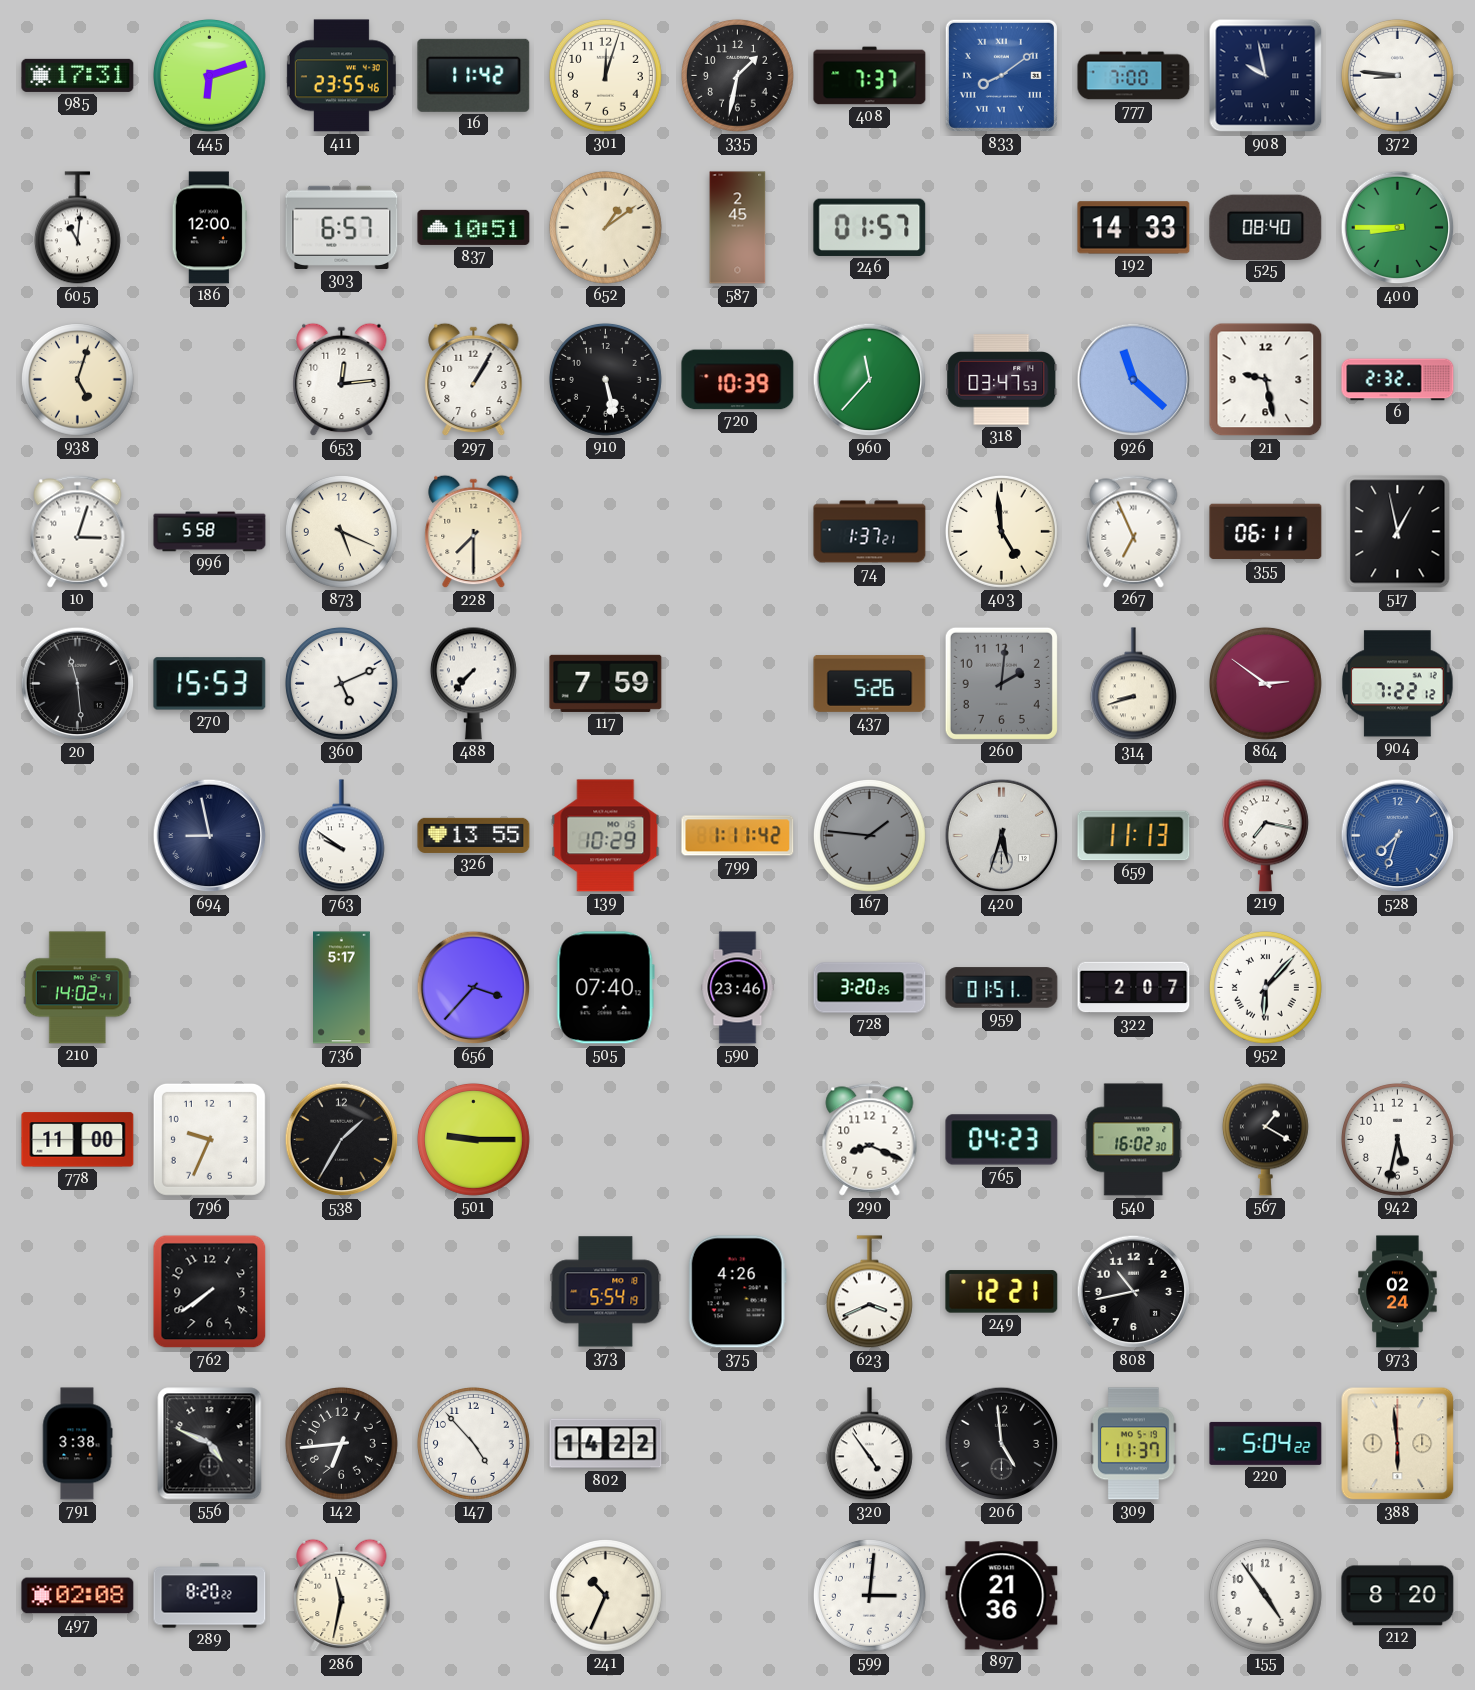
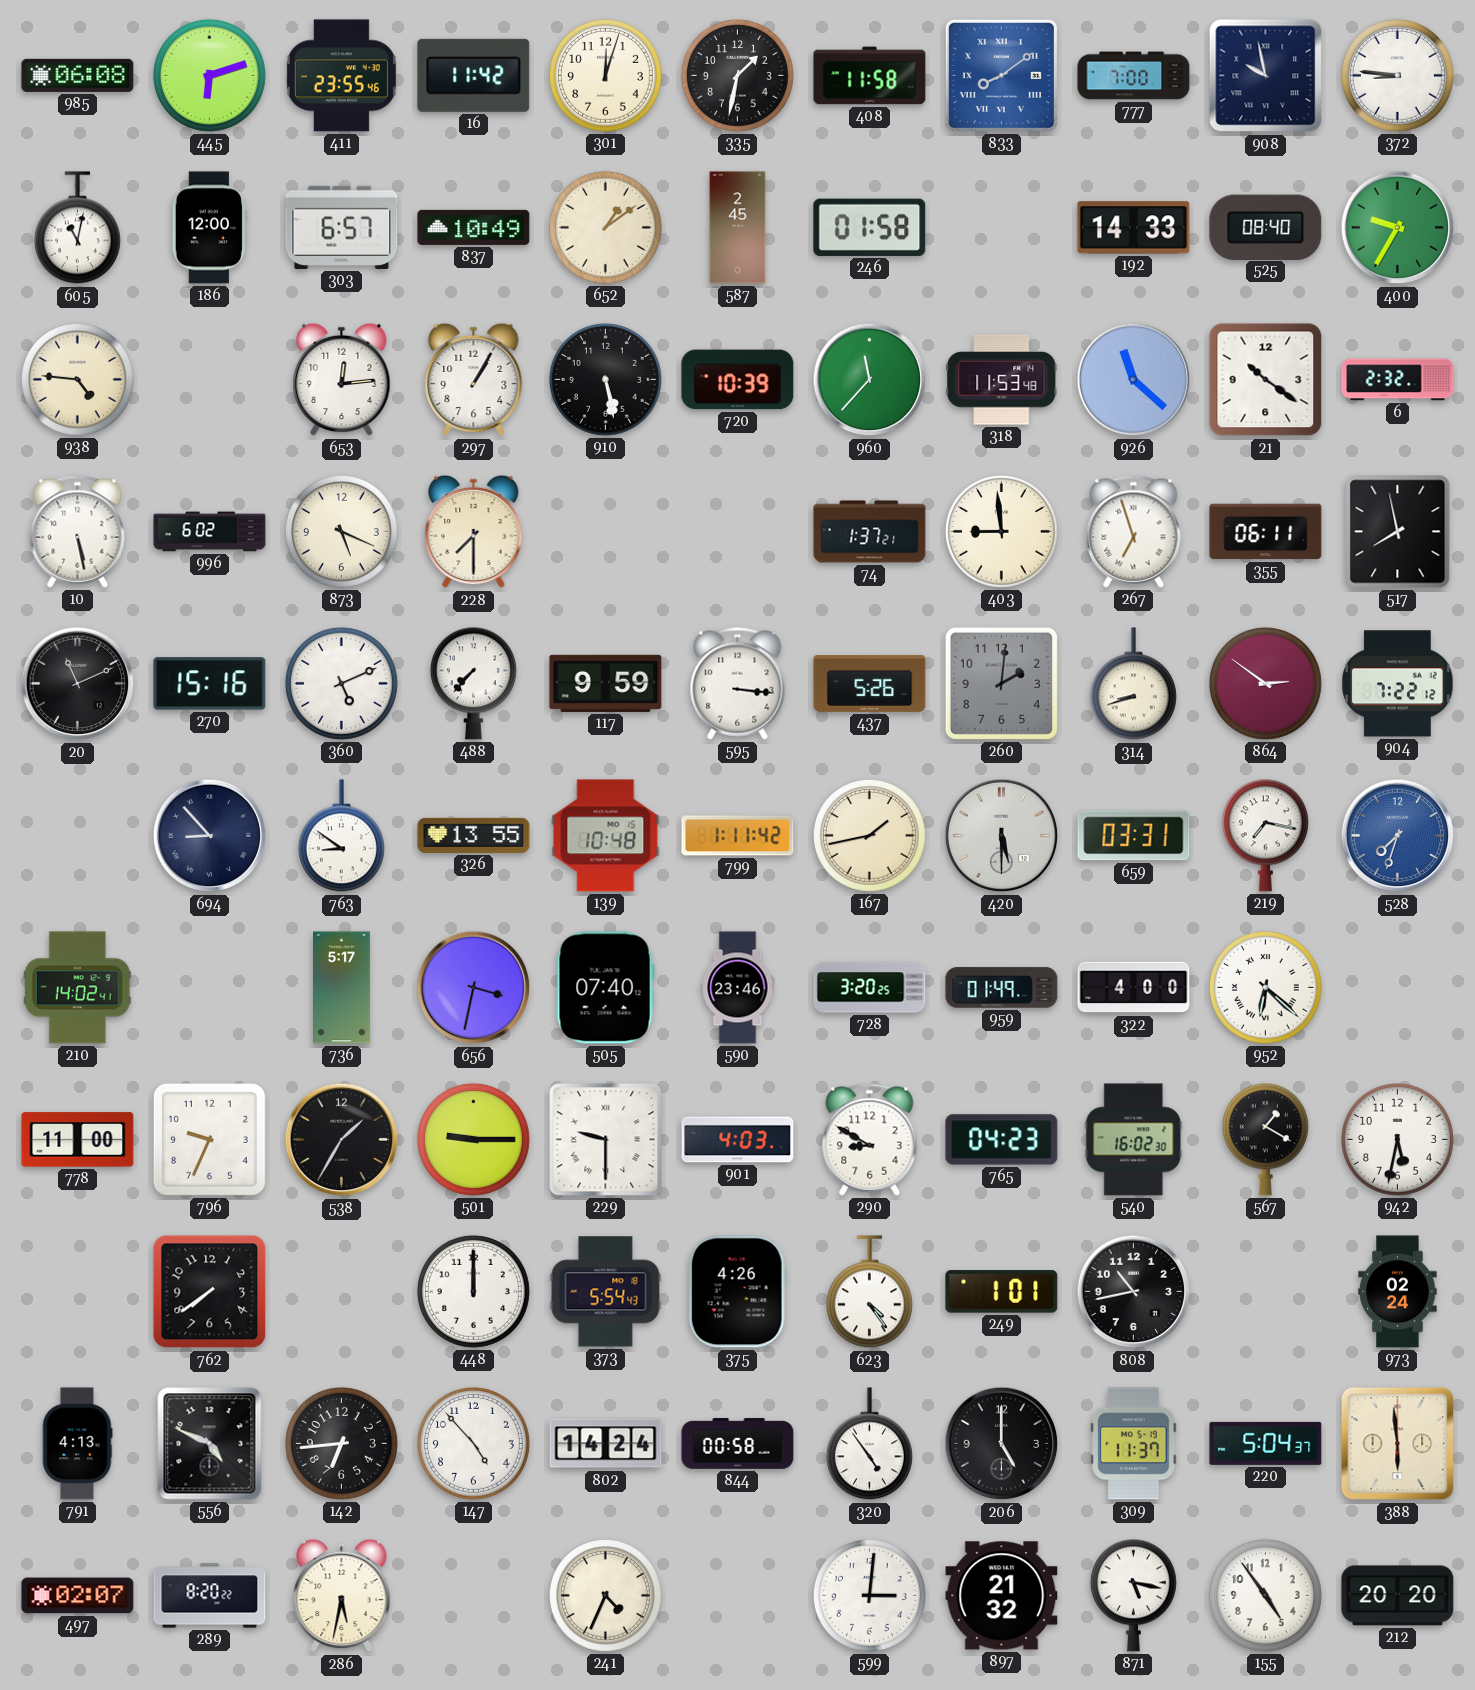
985: 17:31 -> 06:08 (78, 75)
408: 7:37 -> 11:58 (870, 76)
605: 11:01 -> 11:02 (77, 228)
837: 10:51 -> 10:49 (474, 227)
246: 01:57 -> 01:58 (870, 227)
400: 8:45 -> 9:35 (1398, 228)
938: 5:03 -> 4:46 (77, 379)
318: 03:47 -> 11:53 (1002, 380)
21: 9:28 -> 10:21 (1266, 380)
10: 3:03 -> 5:28 (78, 532)
996: 5:58 -> 6:02 (210, 532)
403: 4:59 -> 8:59 (1001, 531)
267: 6:56 -> 6:57 (1134, 532)
517: 12:58 -> 7:58 (1398, 532)
20: 11:29 -> 11:11 (78, 684)
270: 15:53 -> 15:16 (210, 684)
117: 7:59 -> 9:59 (606, 683)
595: none -> 3:16 (738, 684)
694: 8:58 -> 8:53 (210, 836)
763: 9:51 -> 8:51 (341, 836)
139: 10:29 -> 10:48 (606, 836)
167: 1:46 -> 1:43 (869, 835)
167 dial: grey -> cream (869, 835)
420: 5:33 -> 5:30 (1002, 836)
659: 11:13 -> 03:31 (1134, 836)
656: 3:37 -> 3:32 (474, 988)
959: 01:51 -> 01:49 (1002, 988)
322: 2:07 -> 4:00 (1134, 988)
952: 6:07 -> 6:22 (1265, 987)
229: none -> 9:30 (606, 1140)
901: none -> 4:03 (738, 1140)
290: 8:19 -> 8:50 (870, 1140)
448: none -> 12:00 (473, 1291)
373: 5:54:19 -> 5:54:43 (606, 1292)
623: 3:41 -> 4:24 (869, 1292)
249: 12:21 -> 1:01 (1002, 1292)
791: 3:38 -> 4:13 (77, 1444)
802: 14:22 -> 14:24 (606, 1444)
844: none -> 00:58 (738, 1444)
206: 4:59 -> 5:00 (1002, 1444)
220: 5:04:22 -> 5:04:37 (1266, 1443)
497: 02:08 -> 02:07 (78, 1596)
286: 11:32 -> 5:32 (342, 1596)
241: 10:34 -> 4:34 (605, 1595)
897: 21:36 -> 21:32 (1002, 1596)
871: none -> 5:17 (1133, 1595)
212: 8:20 -> 20:20 (1398, 1596)
